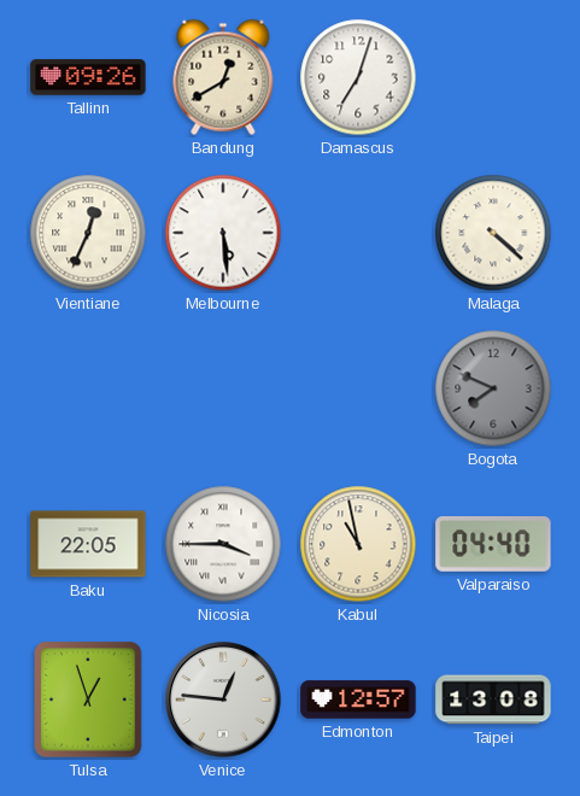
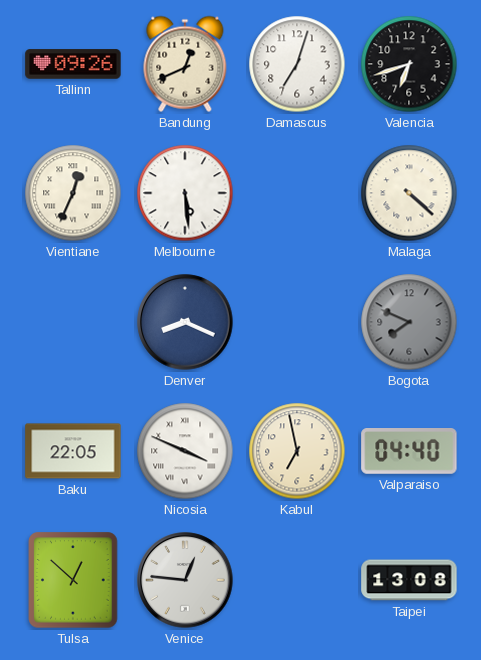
Bandung: 12:40 -> 12:41 (185, 64)
Valencia: none -> 6:42 (409, 64)
Denver: none -> 8:19 (185, 322)
Nicosia: 3:45 -> 3:49 (185, 451)
Kabul: 10:58 -> 6:58 (297, 451)
Tulsa: 12:57 -> 12:52 (73, 580)
Edmonton: 12:57 -> none (358, 700)
